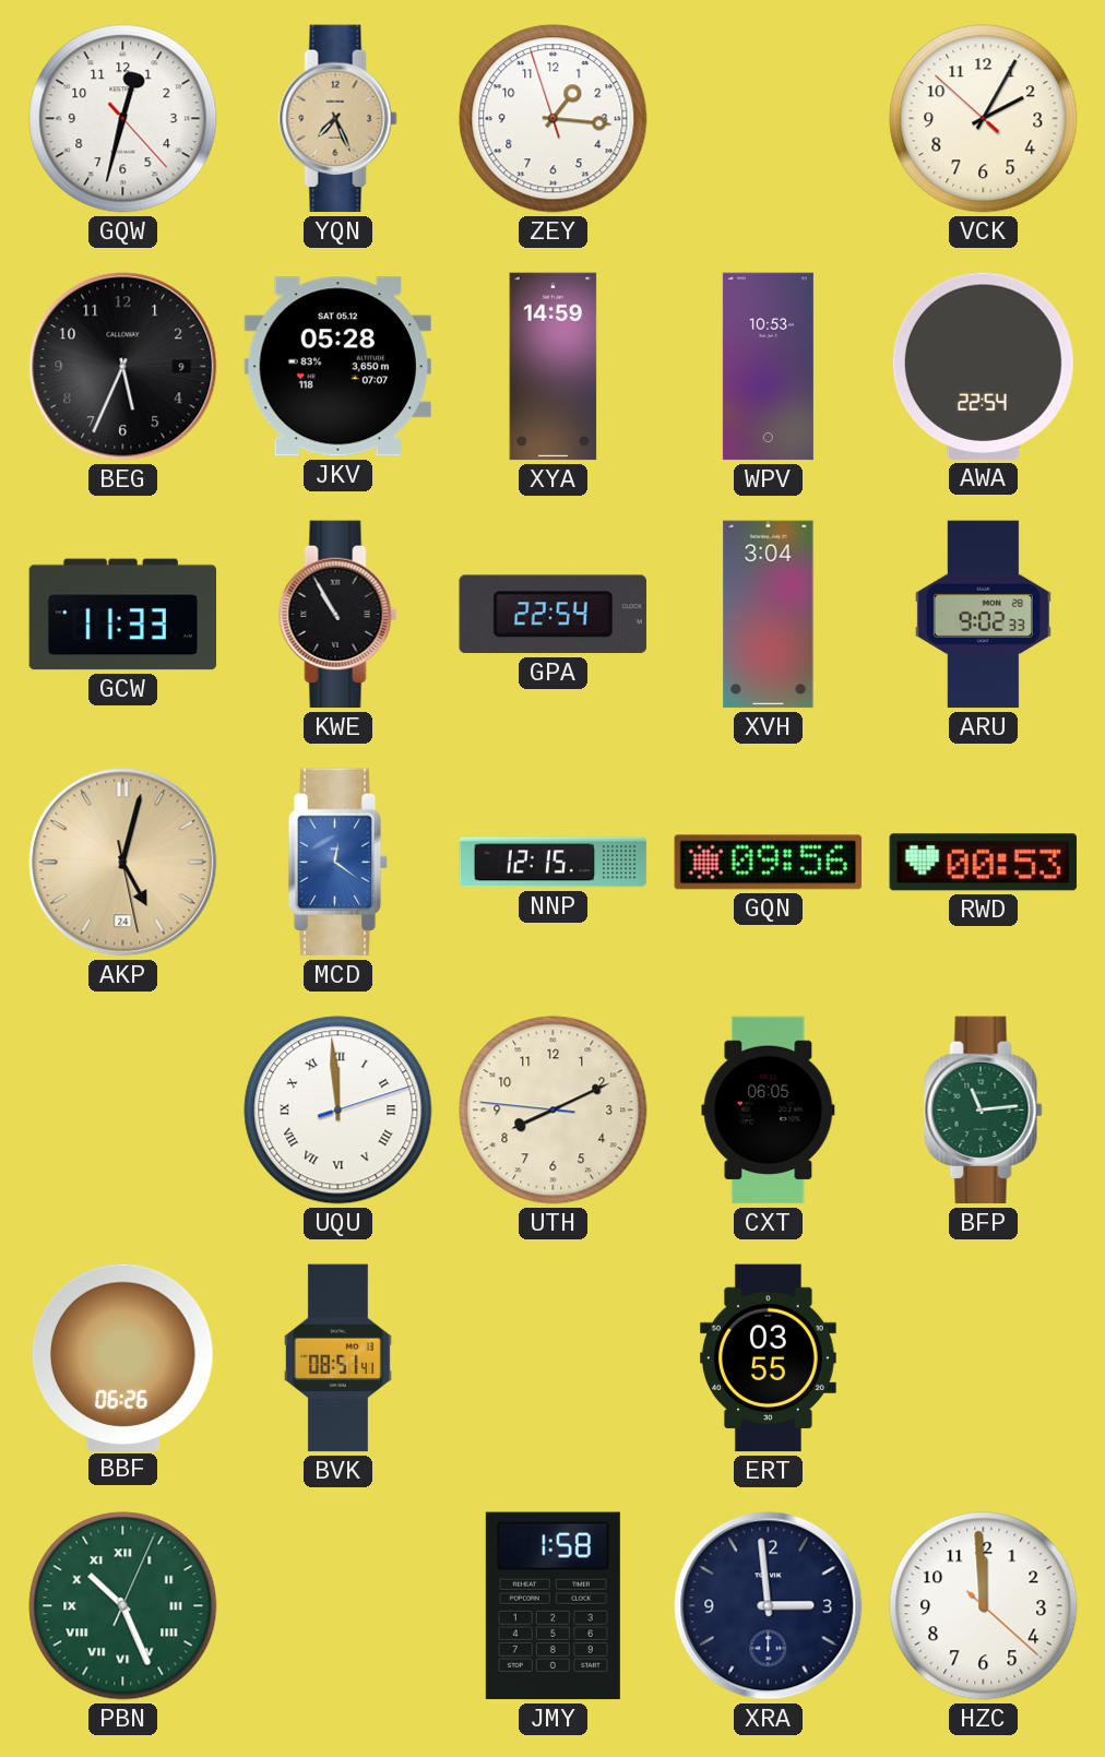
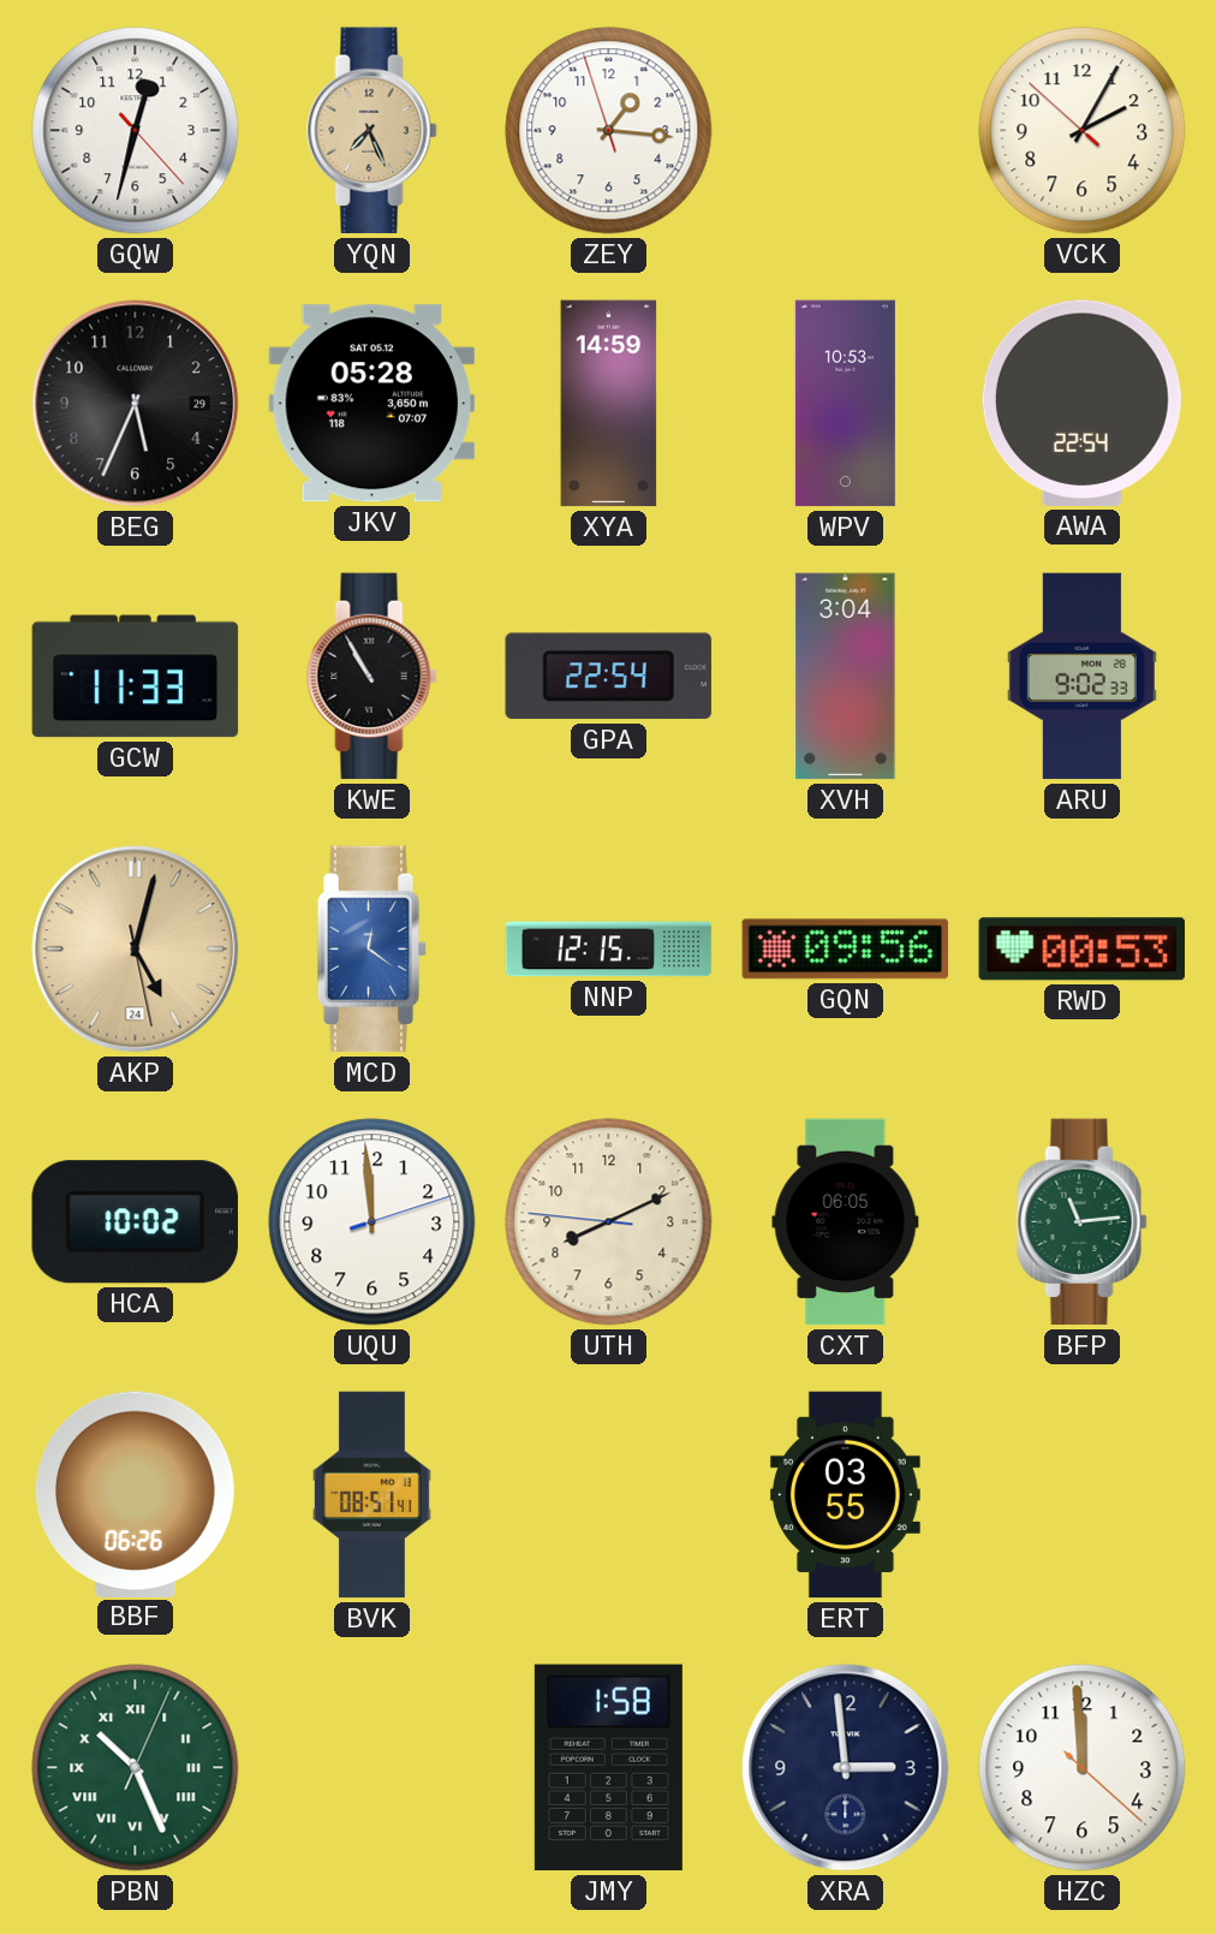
BEG date: 9 -> 29 (136, 404)
HCA: none -> 10:02 (135, 1222)
UQU numerals: Roman -> Arabic (372, 1222)
